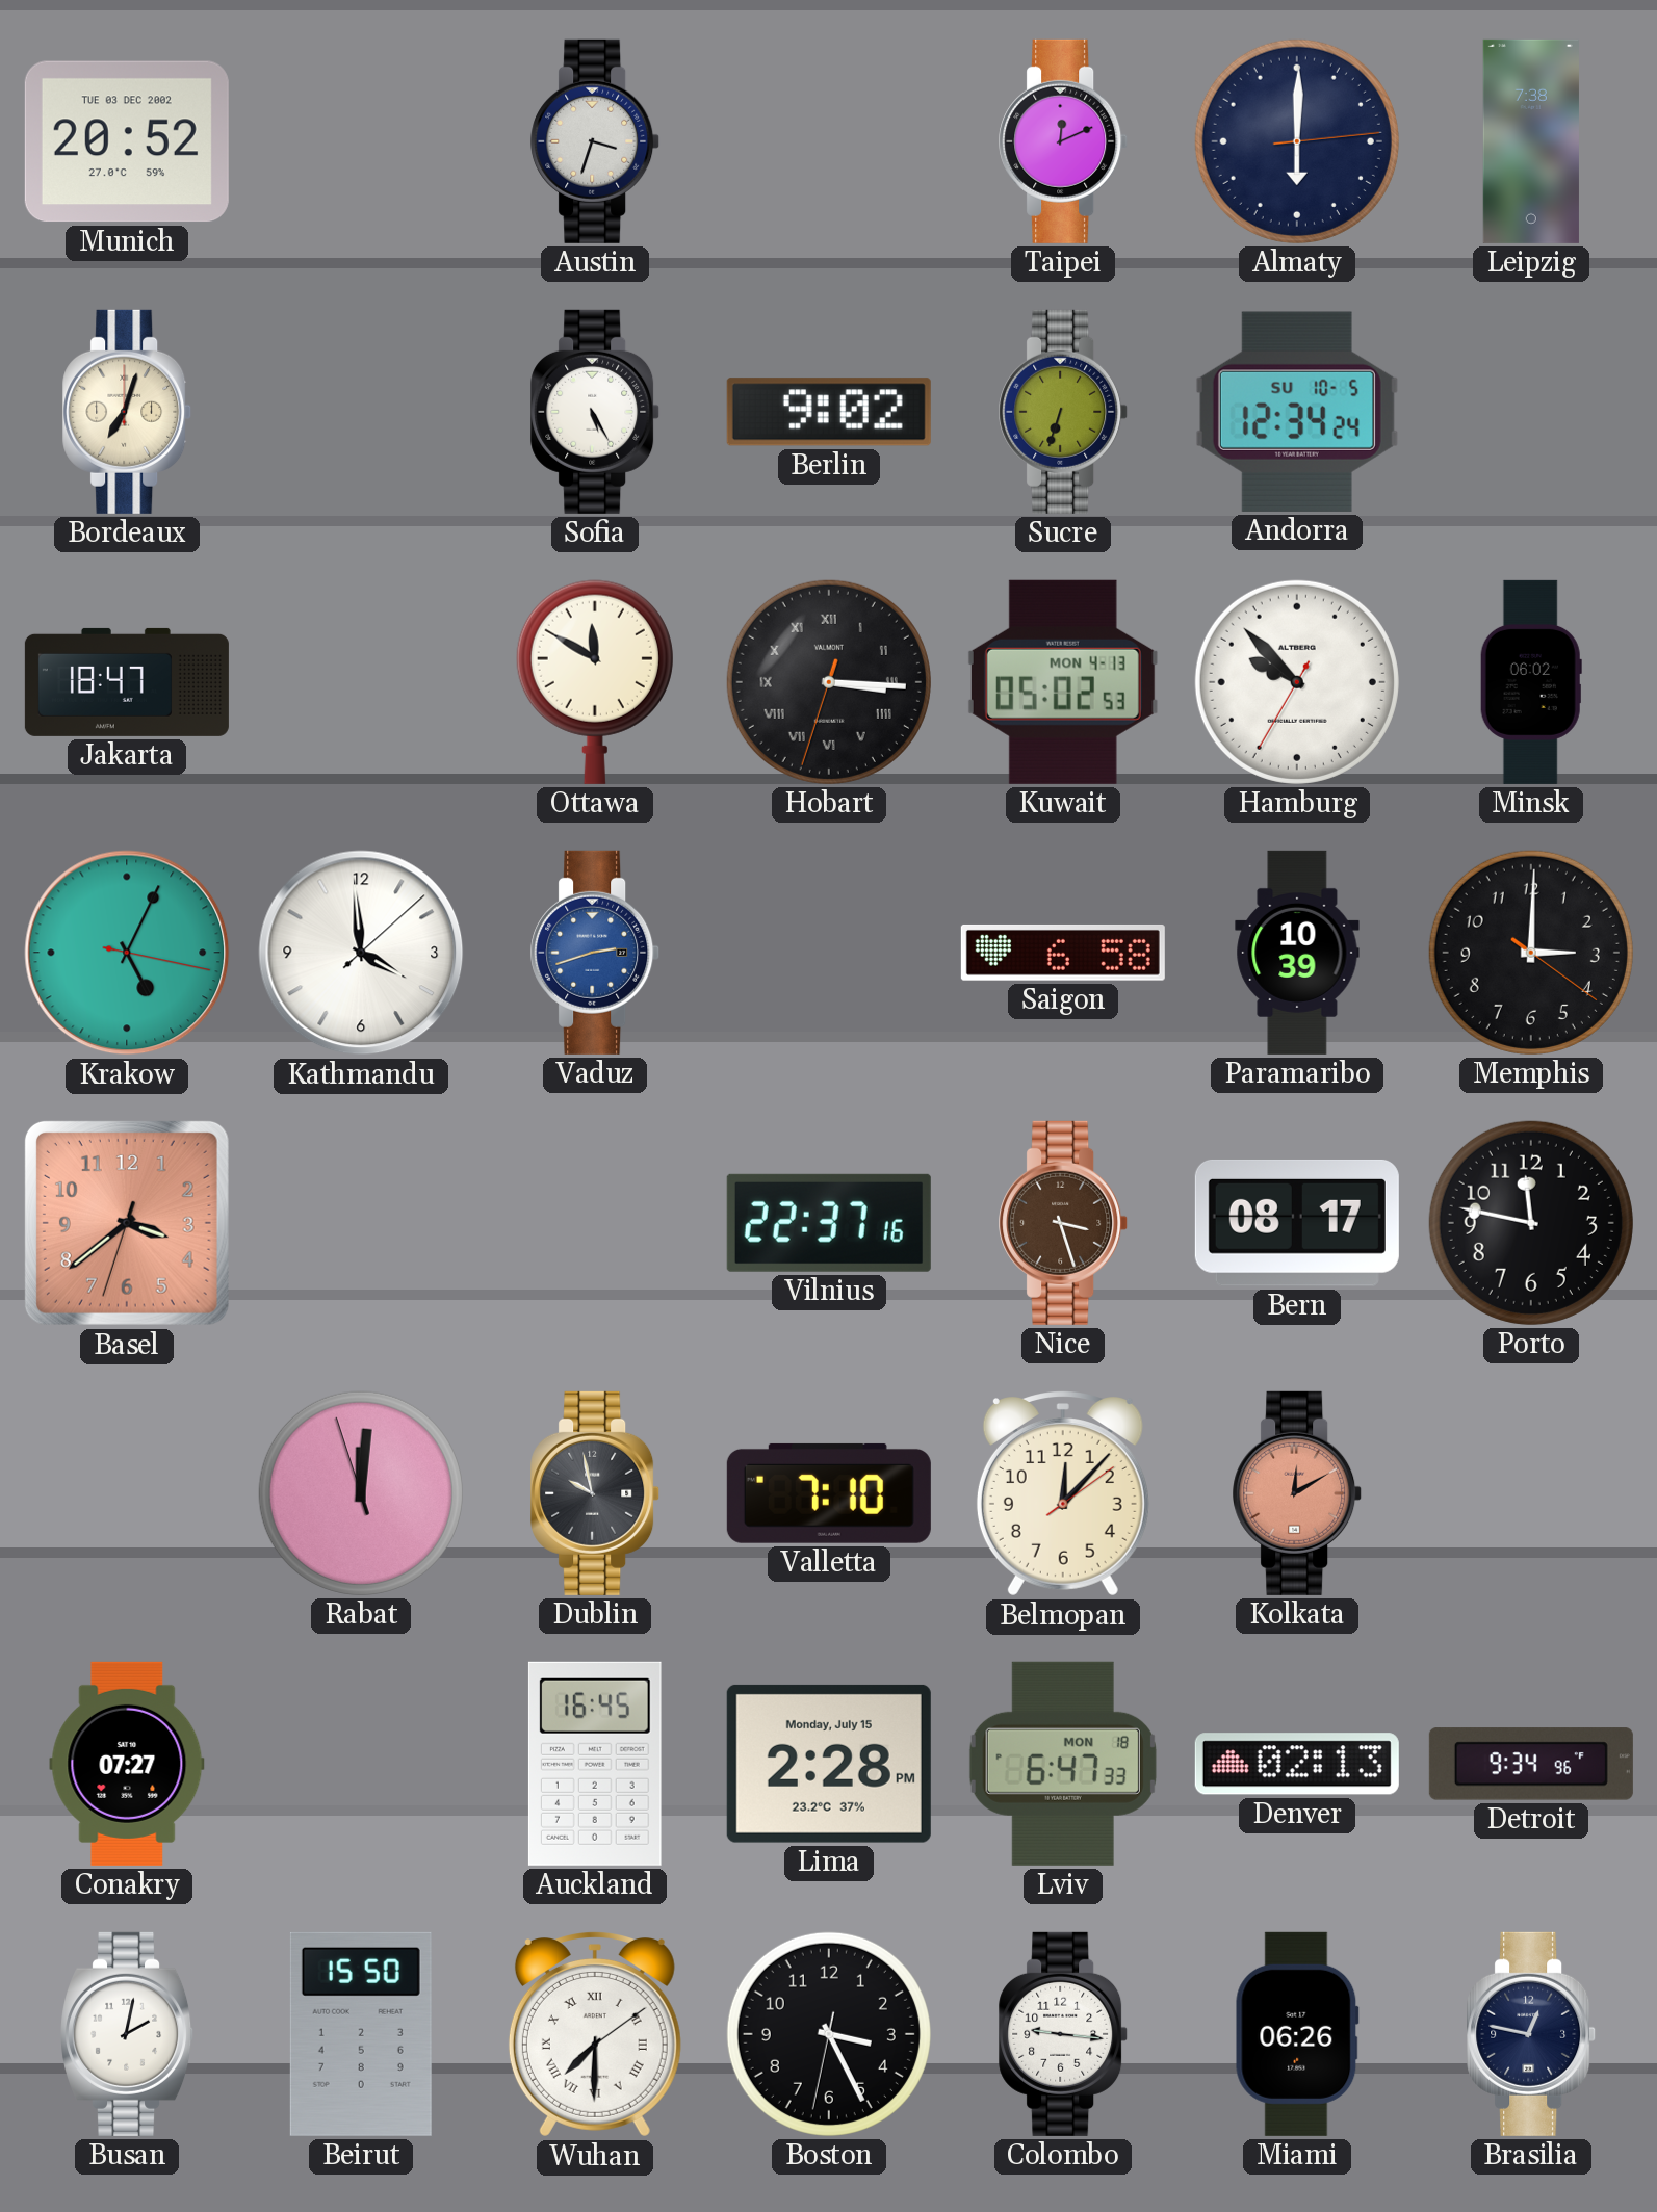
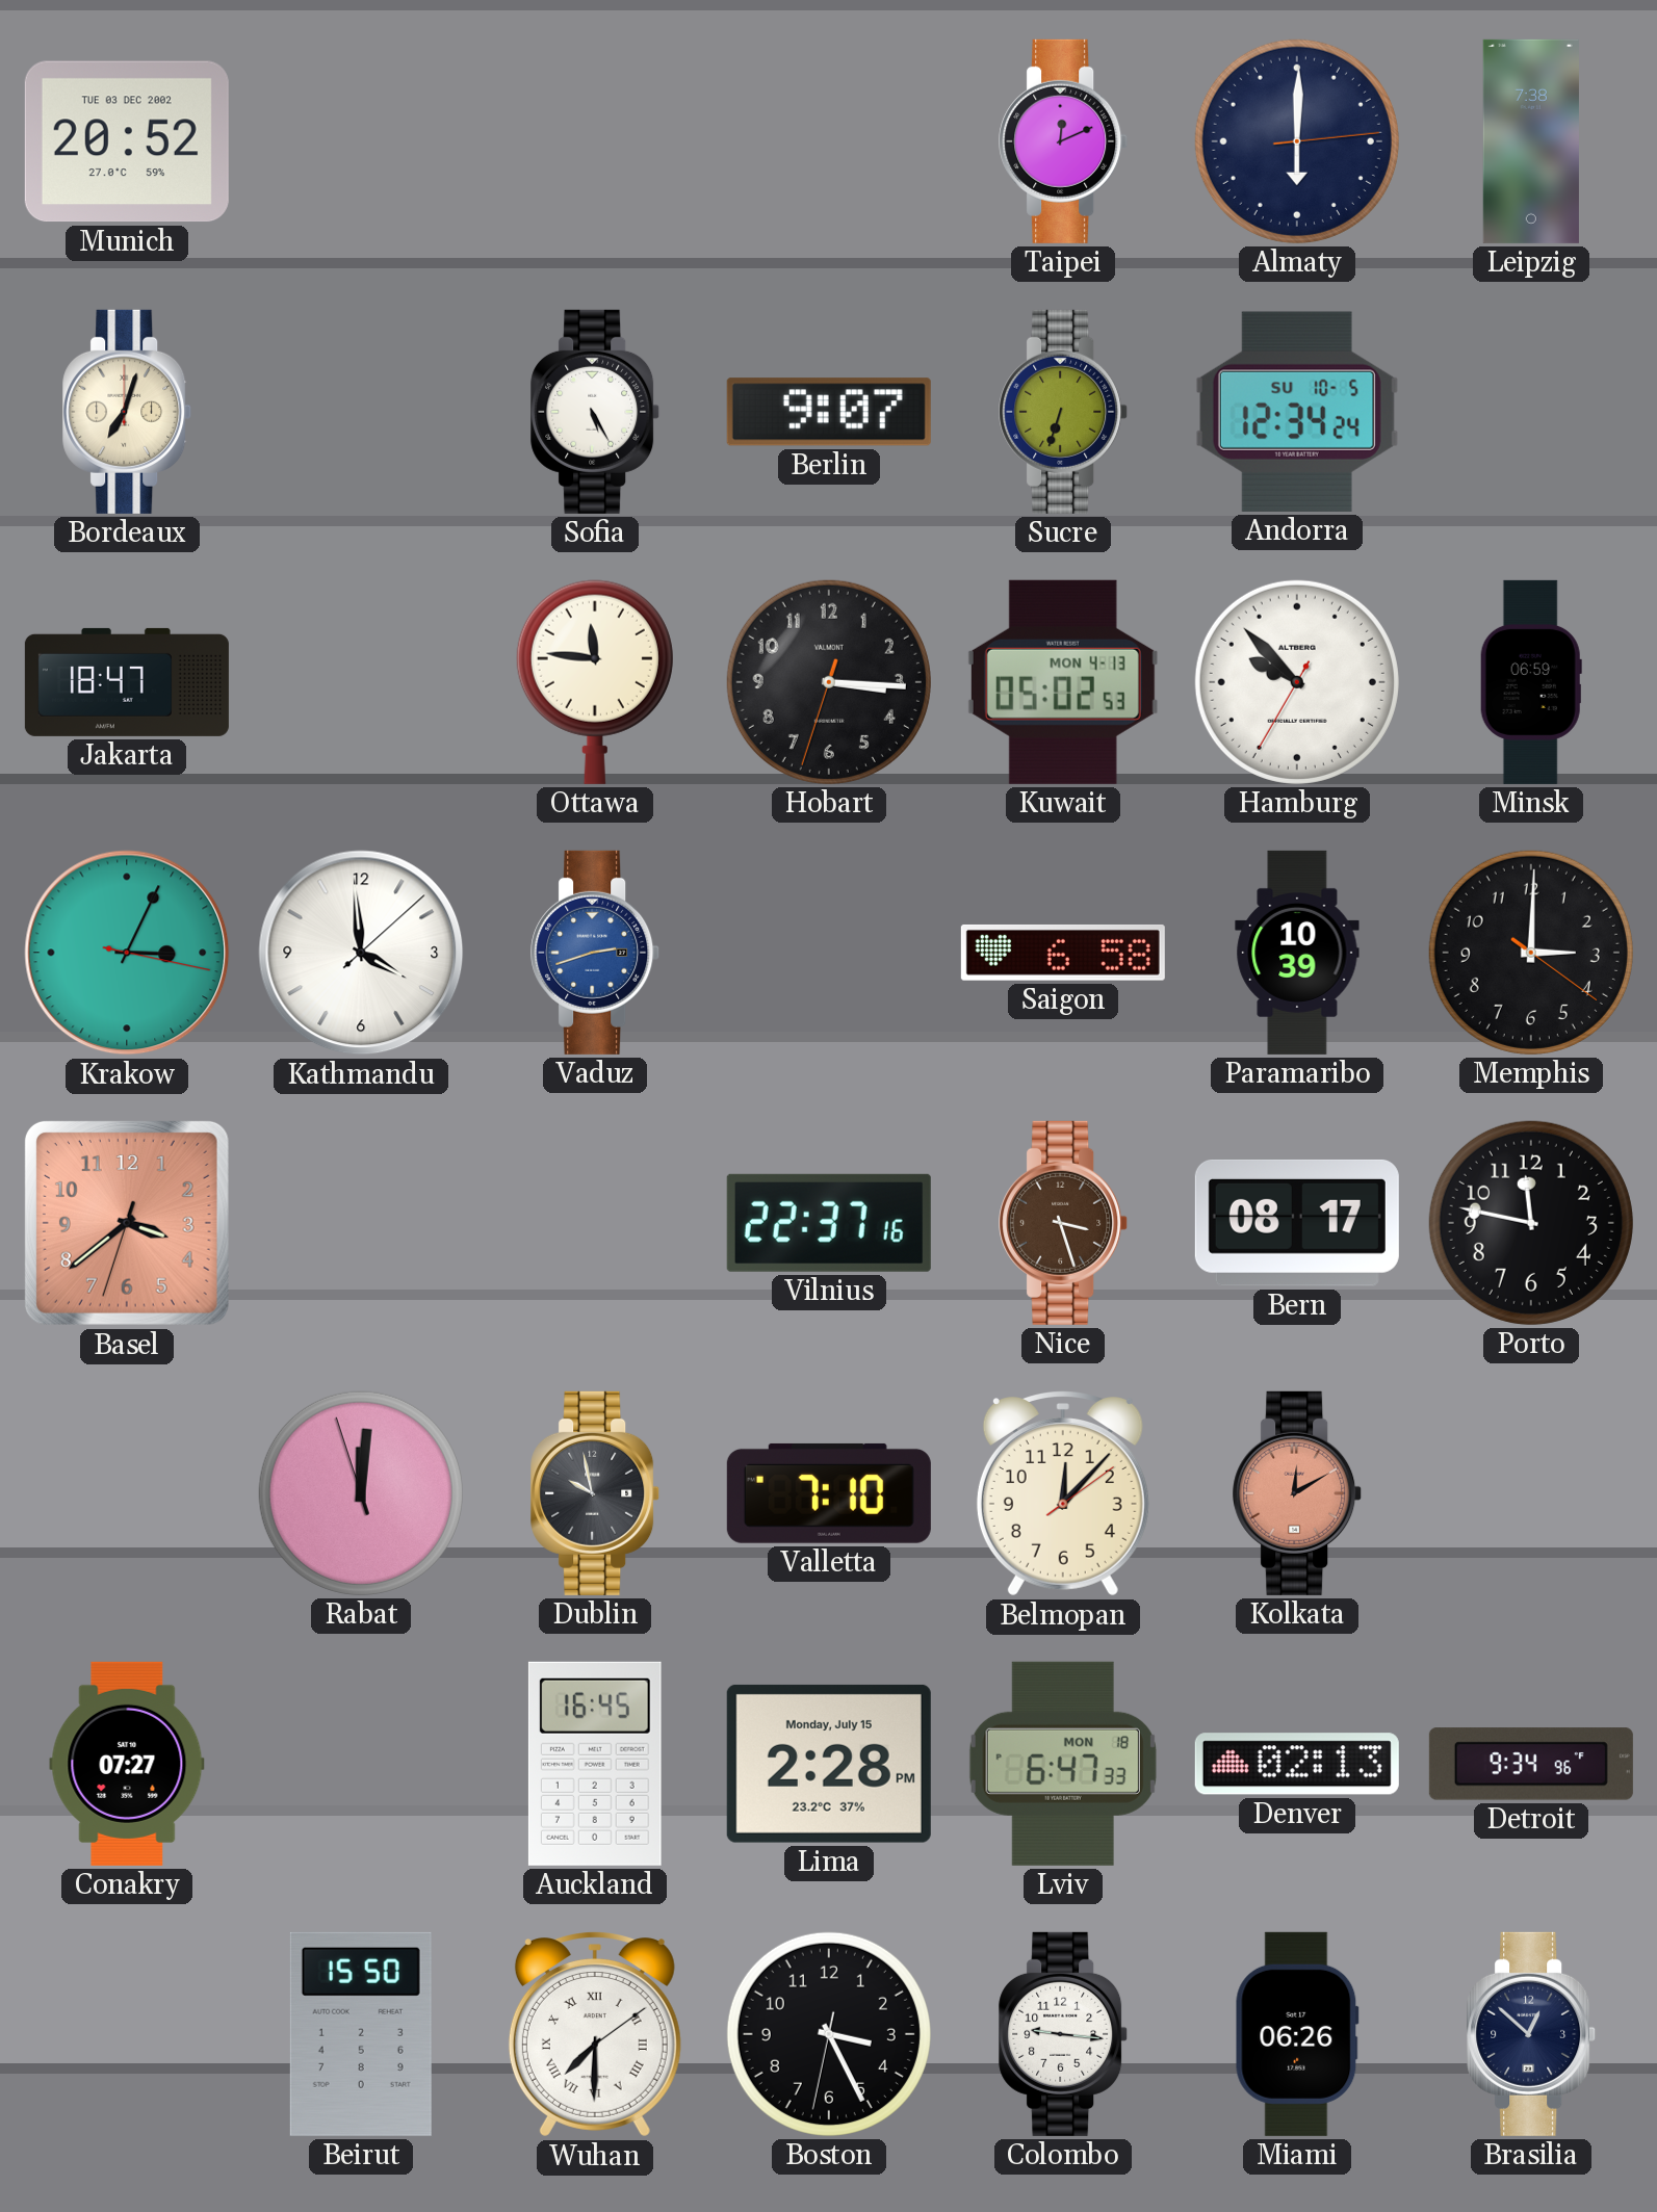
Austin: 3:33 -> none (596, 141)
Berlin: 9:02 -> 9:07 (829, 412)
Ottawa: 11:50 -> 11:46 (595, 682)
Hobart numerals: Roman -> Arabic (829, 682)
Minsk: 06:02 -> 06:59 (1531, 682)
Krakow: 5:04 -> 3:04 (127, 953)
Busan: 2:02 -> none (128, 2034)
Brasilia: 12:47 -> 12:52 (1532, 2034)
